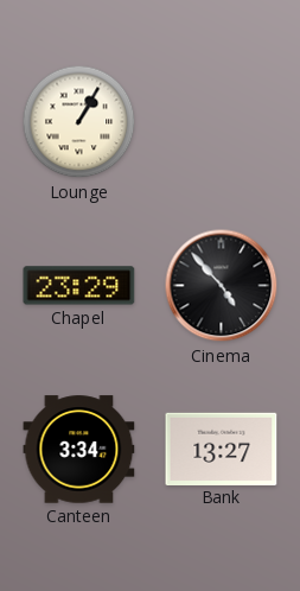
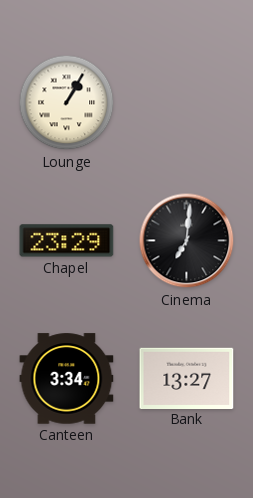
Cinema: 4:53 -> 7:01 (187, 241)
